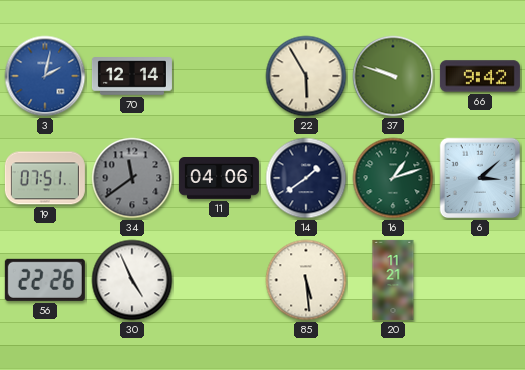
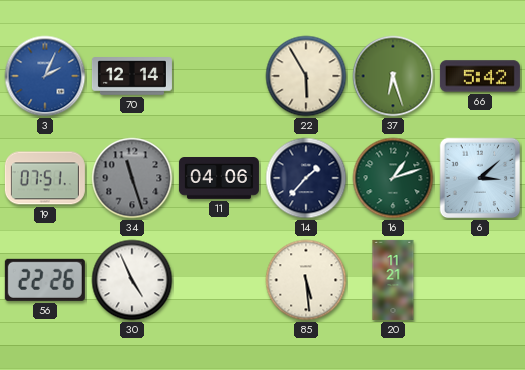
3: 2:02 -> 2:04 (45, 76)
37: 9:48 -> 6:27 (393, 76)
66: 9:42 -> 5:42 (480, 76)
34: 11:39 -> 11:27 (132, 178)
14: 1:39 -> 1:37 (306, 178)
